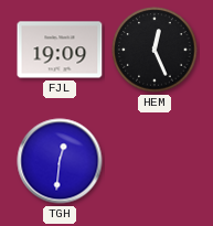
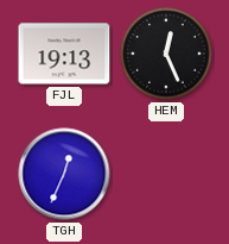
FJL: 19:09 -> 19:13 (64, 54)
TGH: 12:31 -> 12:34 (64, 174)
